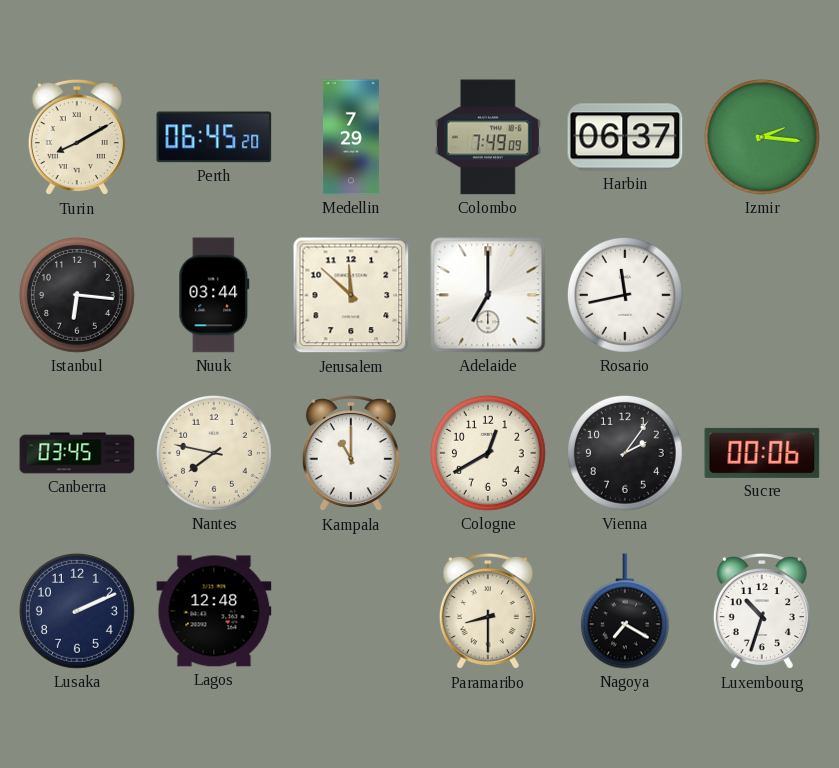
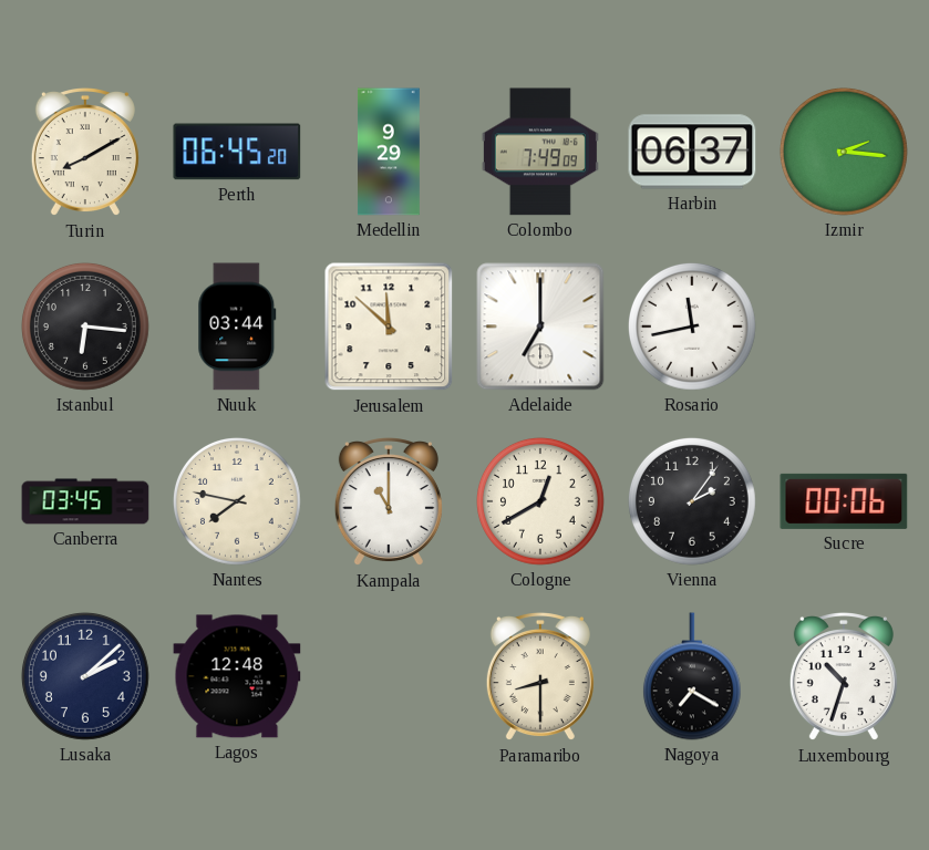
Medellin: 7:29 -> 9:29 (390, 152)
Lusaka: 2:11 -> 2:08 (85, 676)
